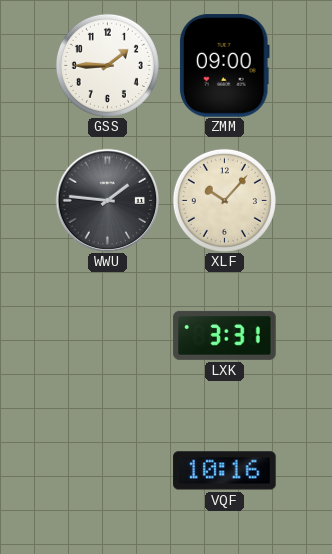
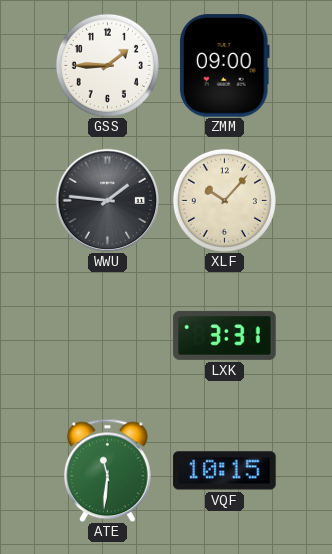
ATE: none -> 11:31 (107, 470)
VQF: 10:16 -> 10:15 (225, 471)
